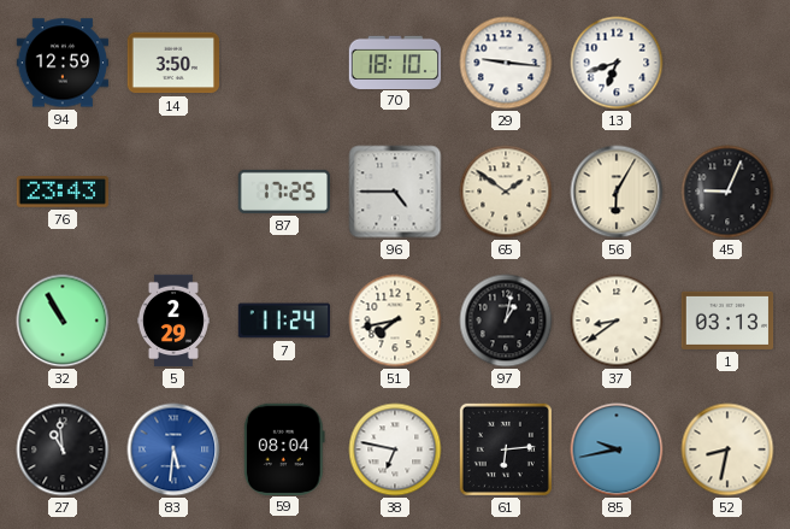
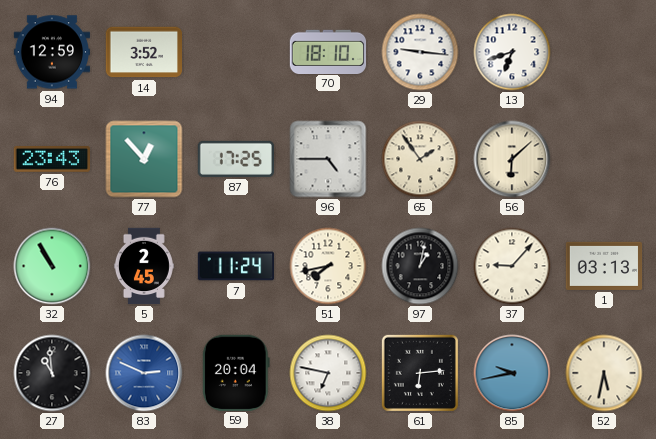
14: 3:50 -> 3:52 (143, 52)
77: none -> 12:53 (144, 159)
65: 1:51 -> 1:54 (420, 159)
56: 6:05 -> 6:08 (512, 159)
45: 9:04 -> none (727, 192)
5: 2:29 -> 2:45 (144, 266)
37: 8:39 -> 9:07 (512, 266)
83: 5:31 -> 2:49 (144, 373)
59: 08:04 -> 20:04 (236, 372)
52: 8:32 -> 5:32 (604, 373)
